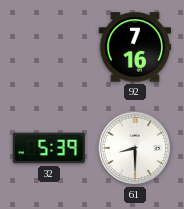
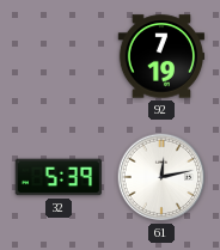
92: 7:16 -> 7:19 (161, 56)
61: 8:30 -> 12:13 (161, 177)
